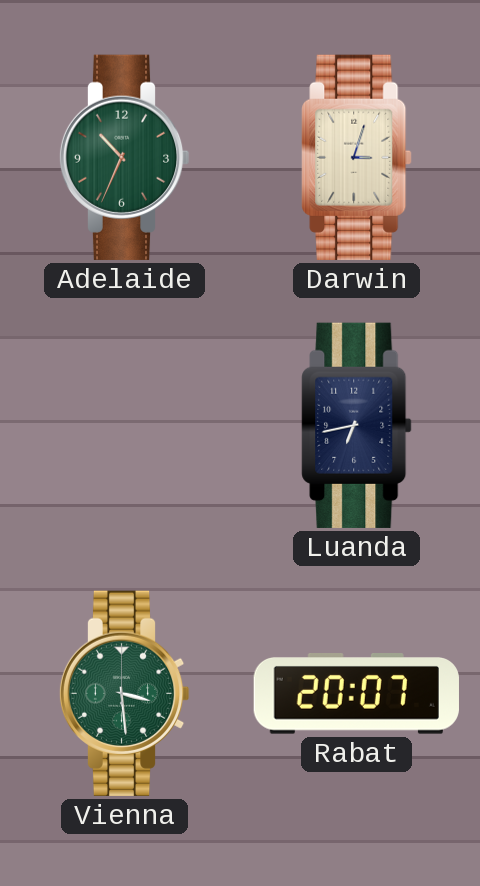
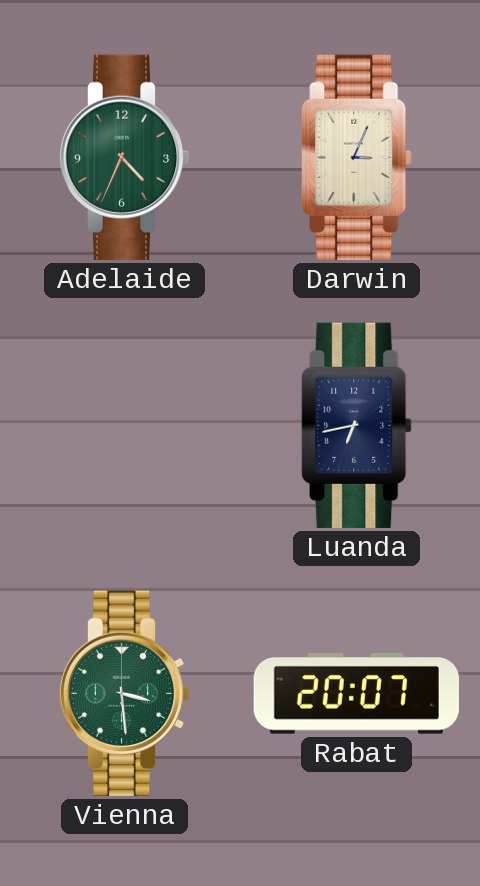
Adelaide: 10:34 -> 4:34 (124, 157)
Darwin: 3:03 -> 3:04 (357, 157)
